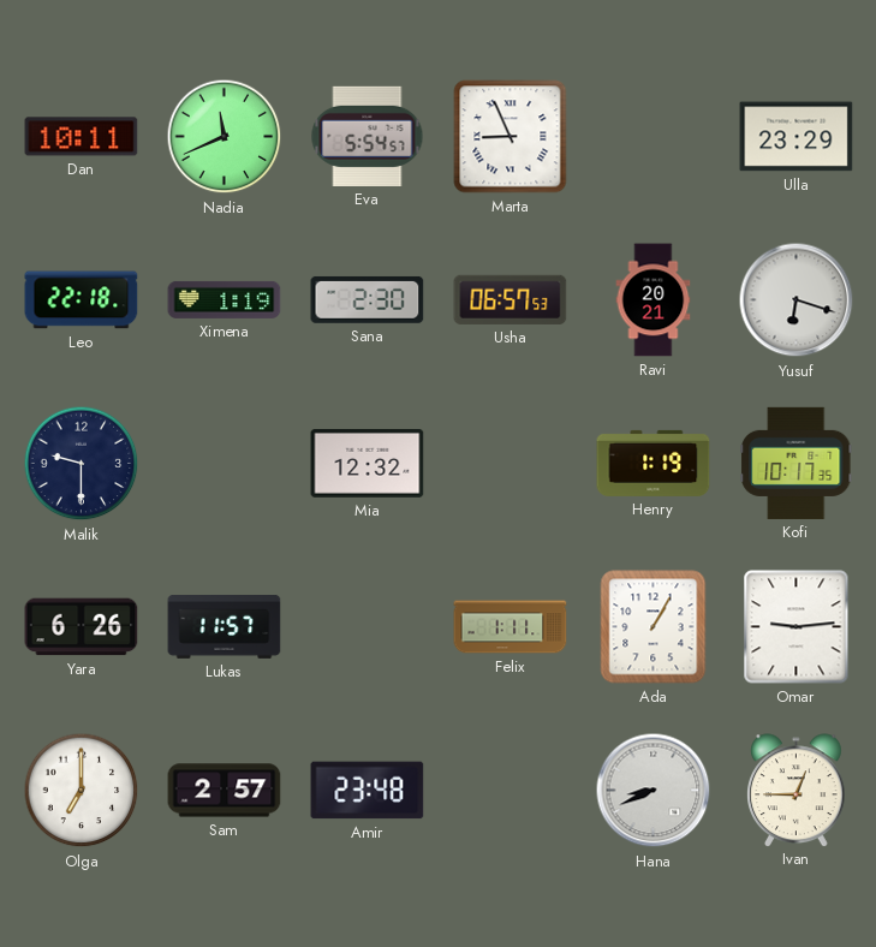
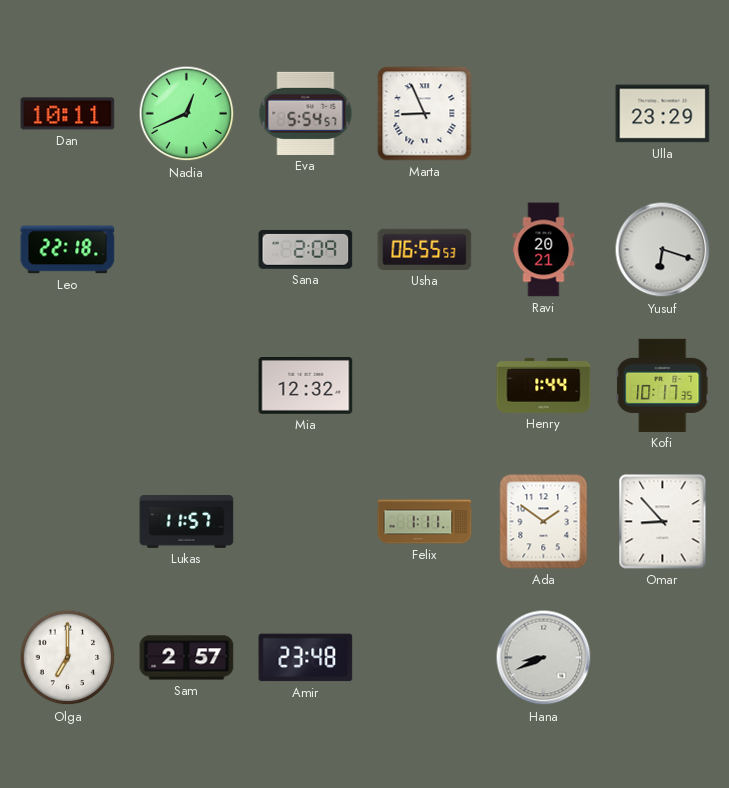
Nadia: 11:41 -> 12:41 (187, 114)
Ximena: 1:19 -> none (225, 299)
Sana: 2:30 -> 2:09 (306, 249)
Usha: 06:57 -> 06:55 (425, 249)
Malik: 9:30 -> none (82, 464)
Henry: 1:19 -> 1:44 (544, 385)
Yara: 6:26 -> none (82, 627)
Ada: 1:05 -> 1:51 (544, 522)
Omar: 9:14 -> 8:53 (663, 522)
Ivan: 12:45 -> none (797, 790)
